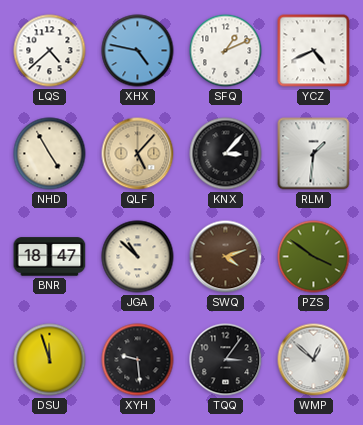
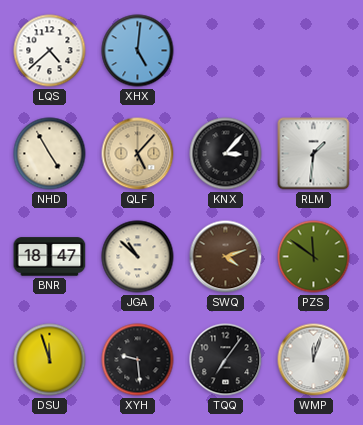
XHX: 4:47 -> 5:01 (138, 51)
SFQ: 1:11 -> none (226, 51)
YCZ: 4:41 -> none (314, 51)
PZS: 3:51 -> 11:51 (314, 257)
TQQ: 3:06 -> 7:06 (226, 360)
WMP: 12:52 -> 12:03 (314, 360)
